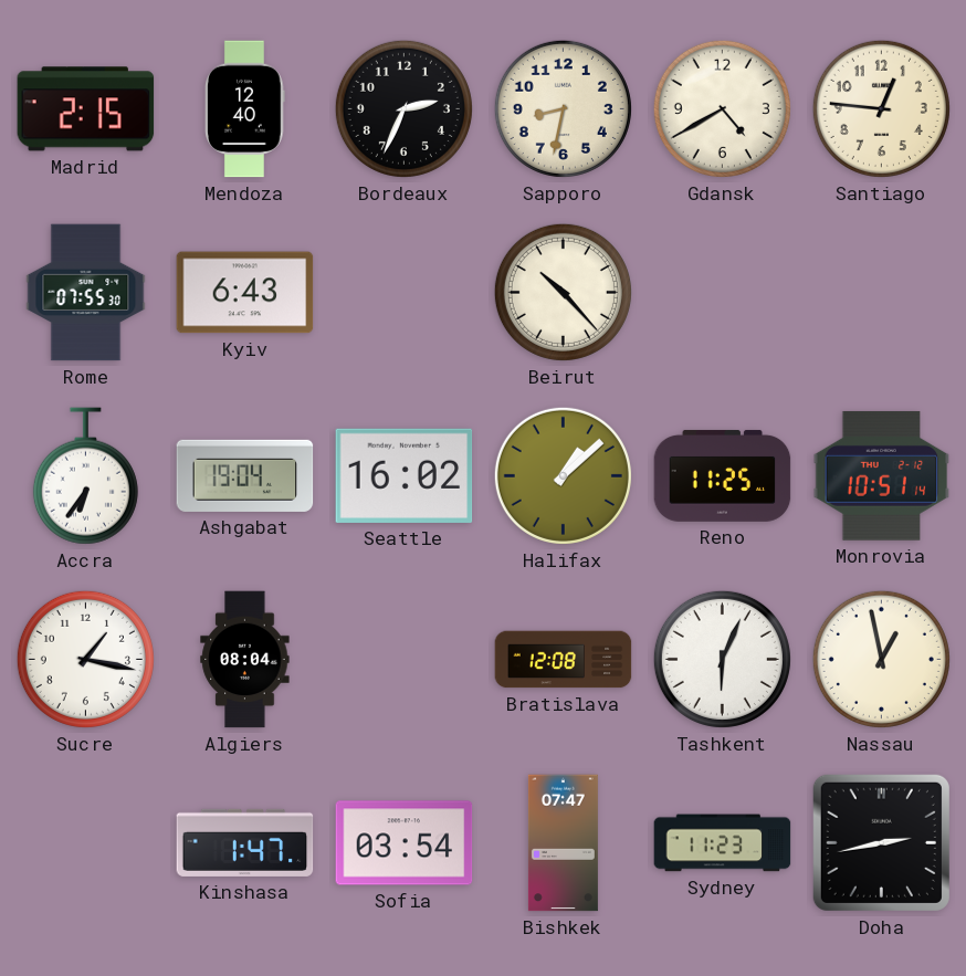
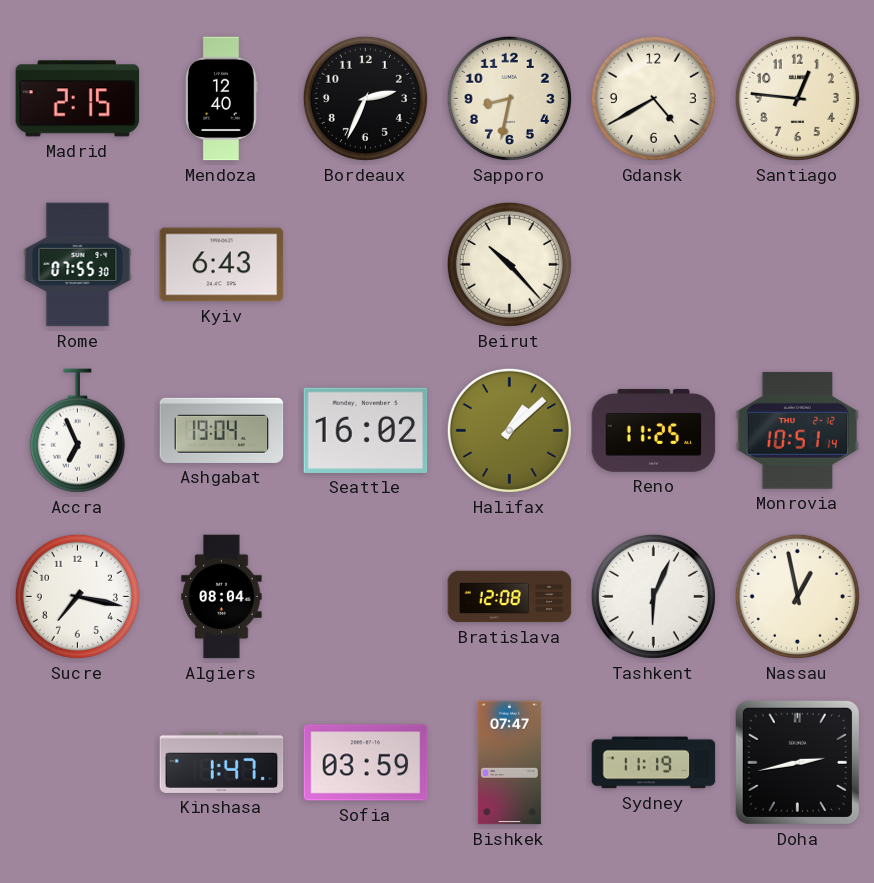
Accra: 6:36 -> 6:56 (77, 431)
Sucre: 1:17 -> 7:17 (77, 596)
Sofia: 03:54 -> 03:59 (366, 763)
Sydney: 11:23 -> 11:19 (654, 763)
